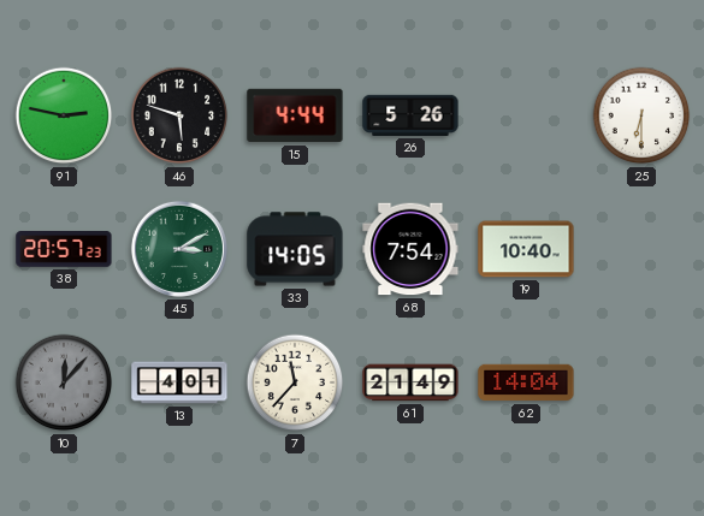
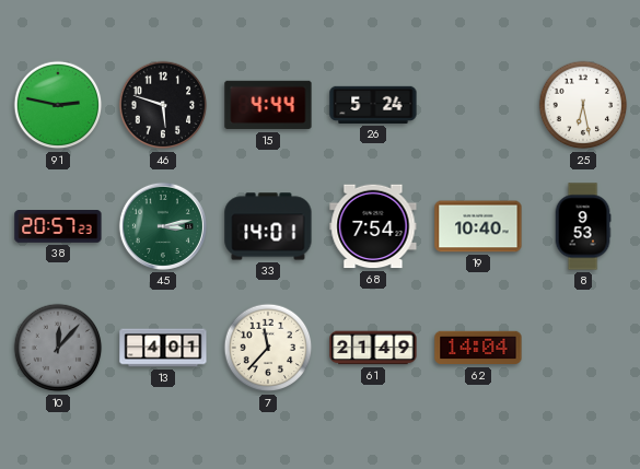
26: 5:26 -> 5:24 (373, 105)
25: 6:30 -> 6:28 (583, 105)
45: 3:10 -> 3:13 (163, 226)
33: 14:05 -> 14:01 (268, 226)
8: none -> 9:53 (583, 226)
